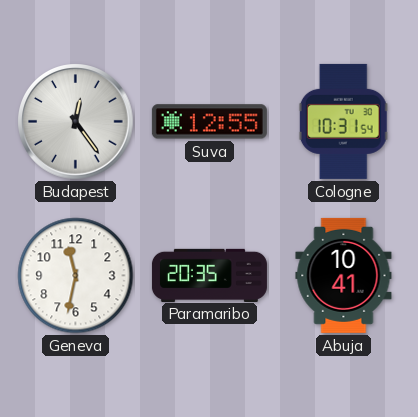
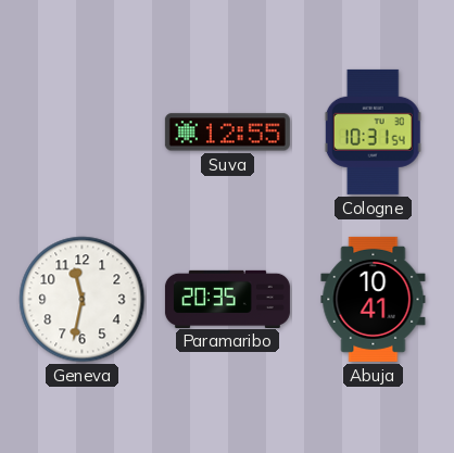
Budapest: 12:24 -> none (76, 122)
